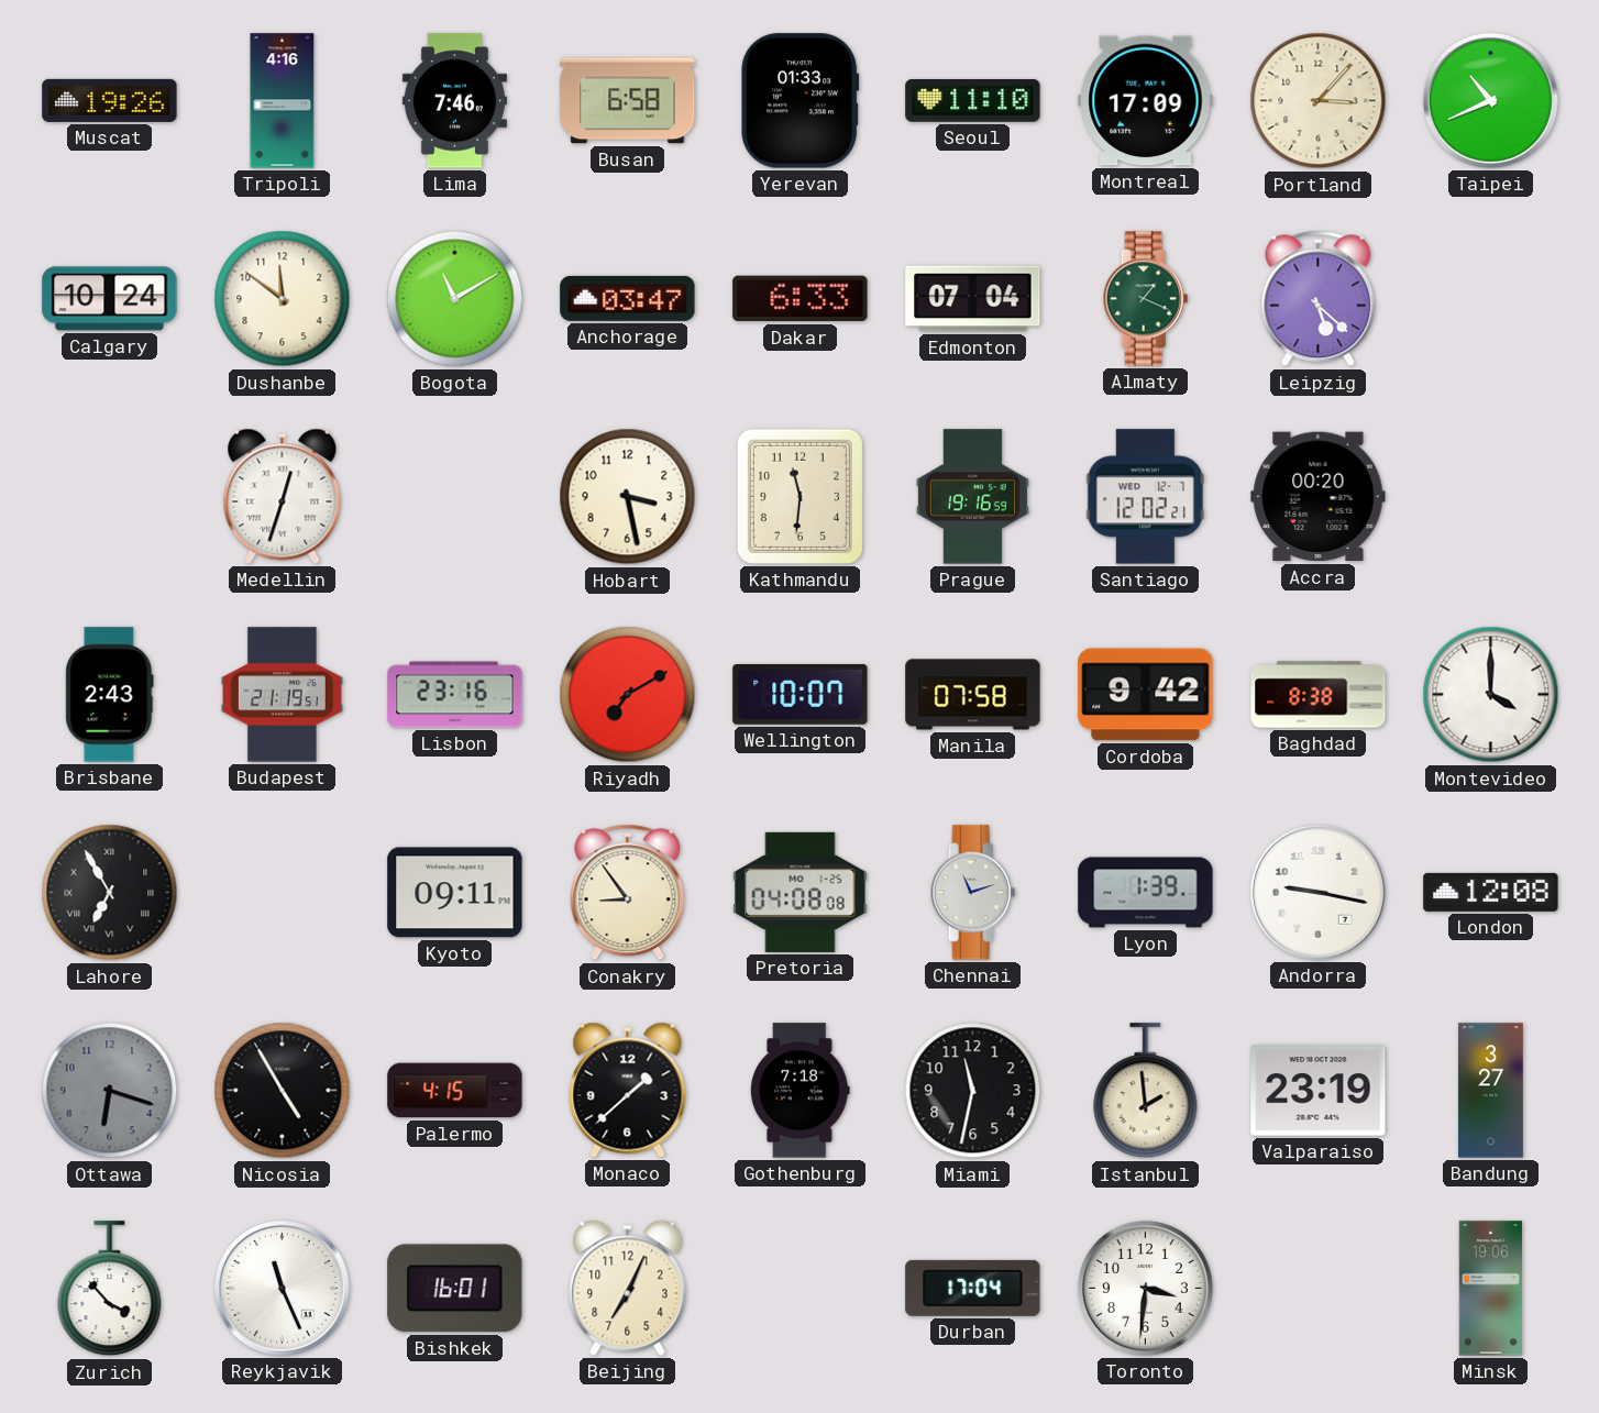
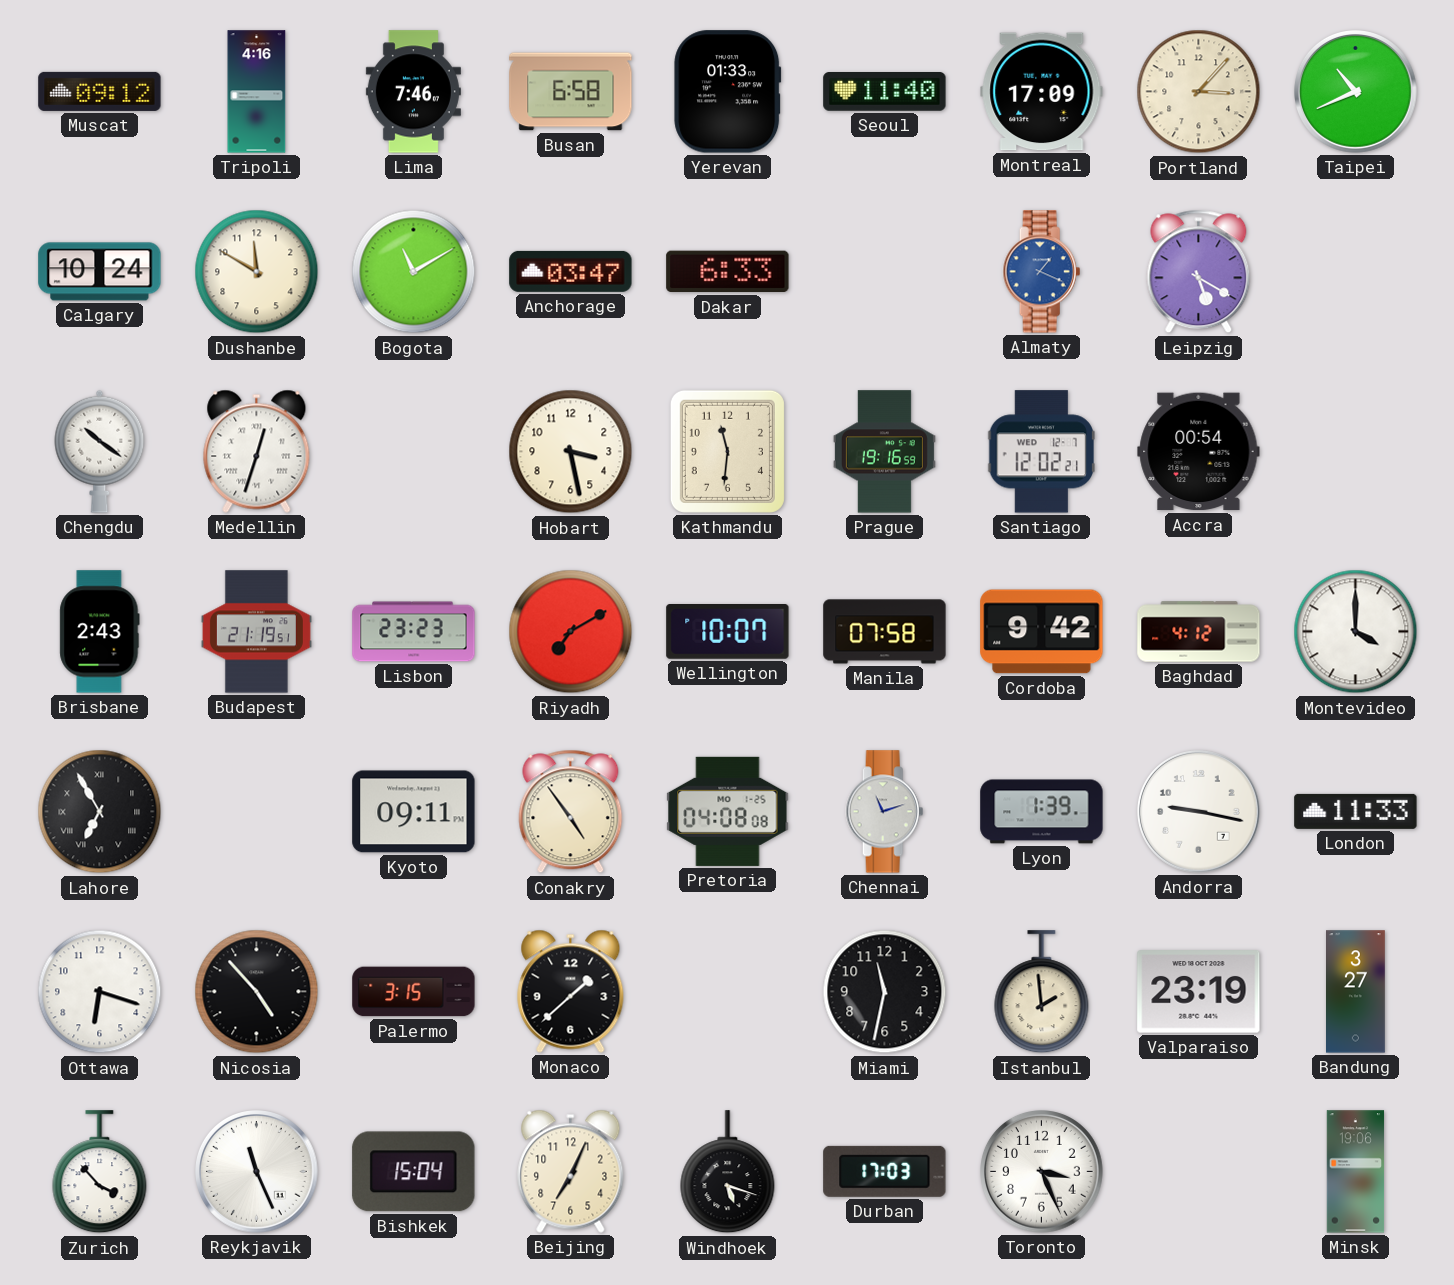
Muscat: 19:26 -> 09:12 (100, 91)
Seoul: 11:10 -> 11:40 (885, 92)
Dushanbe: 11:51 -> 11:50 (257, 272)
Edmonton: 07:04 -> none (973, 299)
Almaty dial: green -> blue (1042, 272)
Leipzig: 5:22 -> 5:20 (1199, 272)
Chengdu: none -> 10:21 (100, 451)
Accra: 00:20 -> 00:54 (1199, 452)
Lisbon: 23:16 -> 23:23 (414, 632)
Baghdad: 8:38 -> 4:12 (1199, 632)
Conakry: 8:54 -> 4:54 (571, 812)
London: 12:08 -> 11:33 (1356, 811)
Ottawa dial: grey -> white (100, 992)
Nicosia: 4:55 -> 4:53 (257, 992)
Palermo: 4:15 -> 3:15 (414, 992)
Gothenburg: 7:18 -> none (801, 1091)
Bishkek: 16:01 -> 15:04 (414, 1172)
Windhoek: none -> 5:18 (728, 1172)
Durban: 17:04 -> 17:03 (885, 1171)
Toronto: 3:31 -> 3:26 (1042, 1172)
